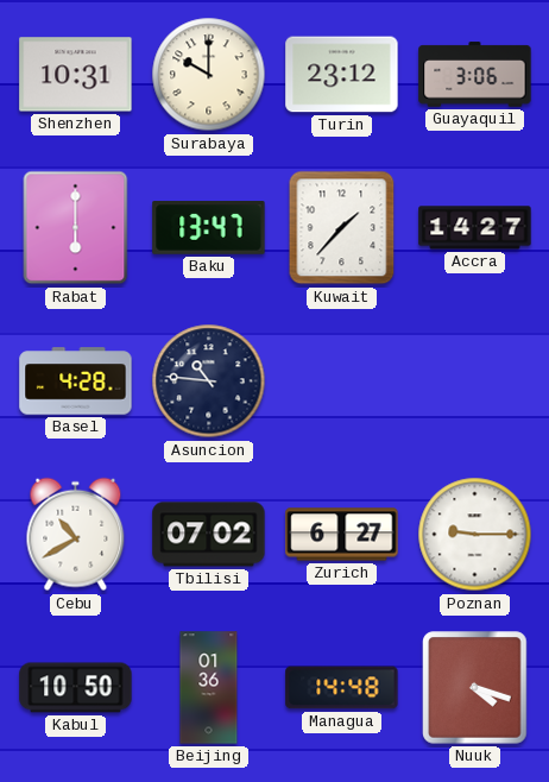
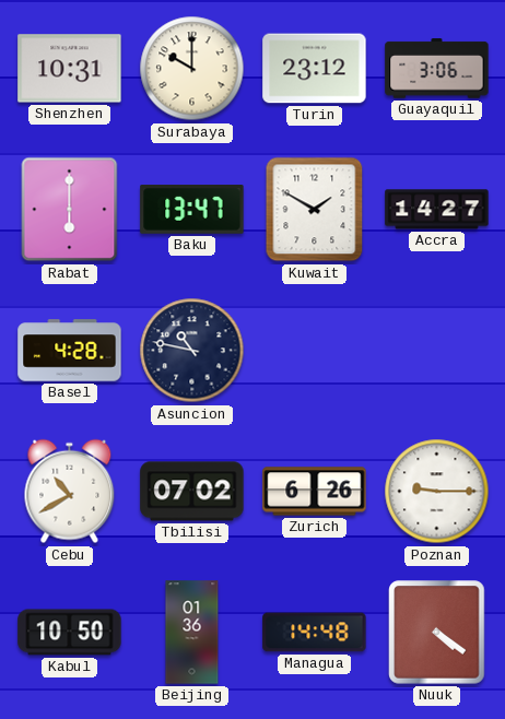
Kuwait: 1:37 -> 1:50 (315, 210)
Asuncion: 10:46 -> 10:47 (192, 351)
Zurich: 6:27 -> 6:26 (315, 492)
Nuuk: 4:18 -> 4:21 (437, 633)
